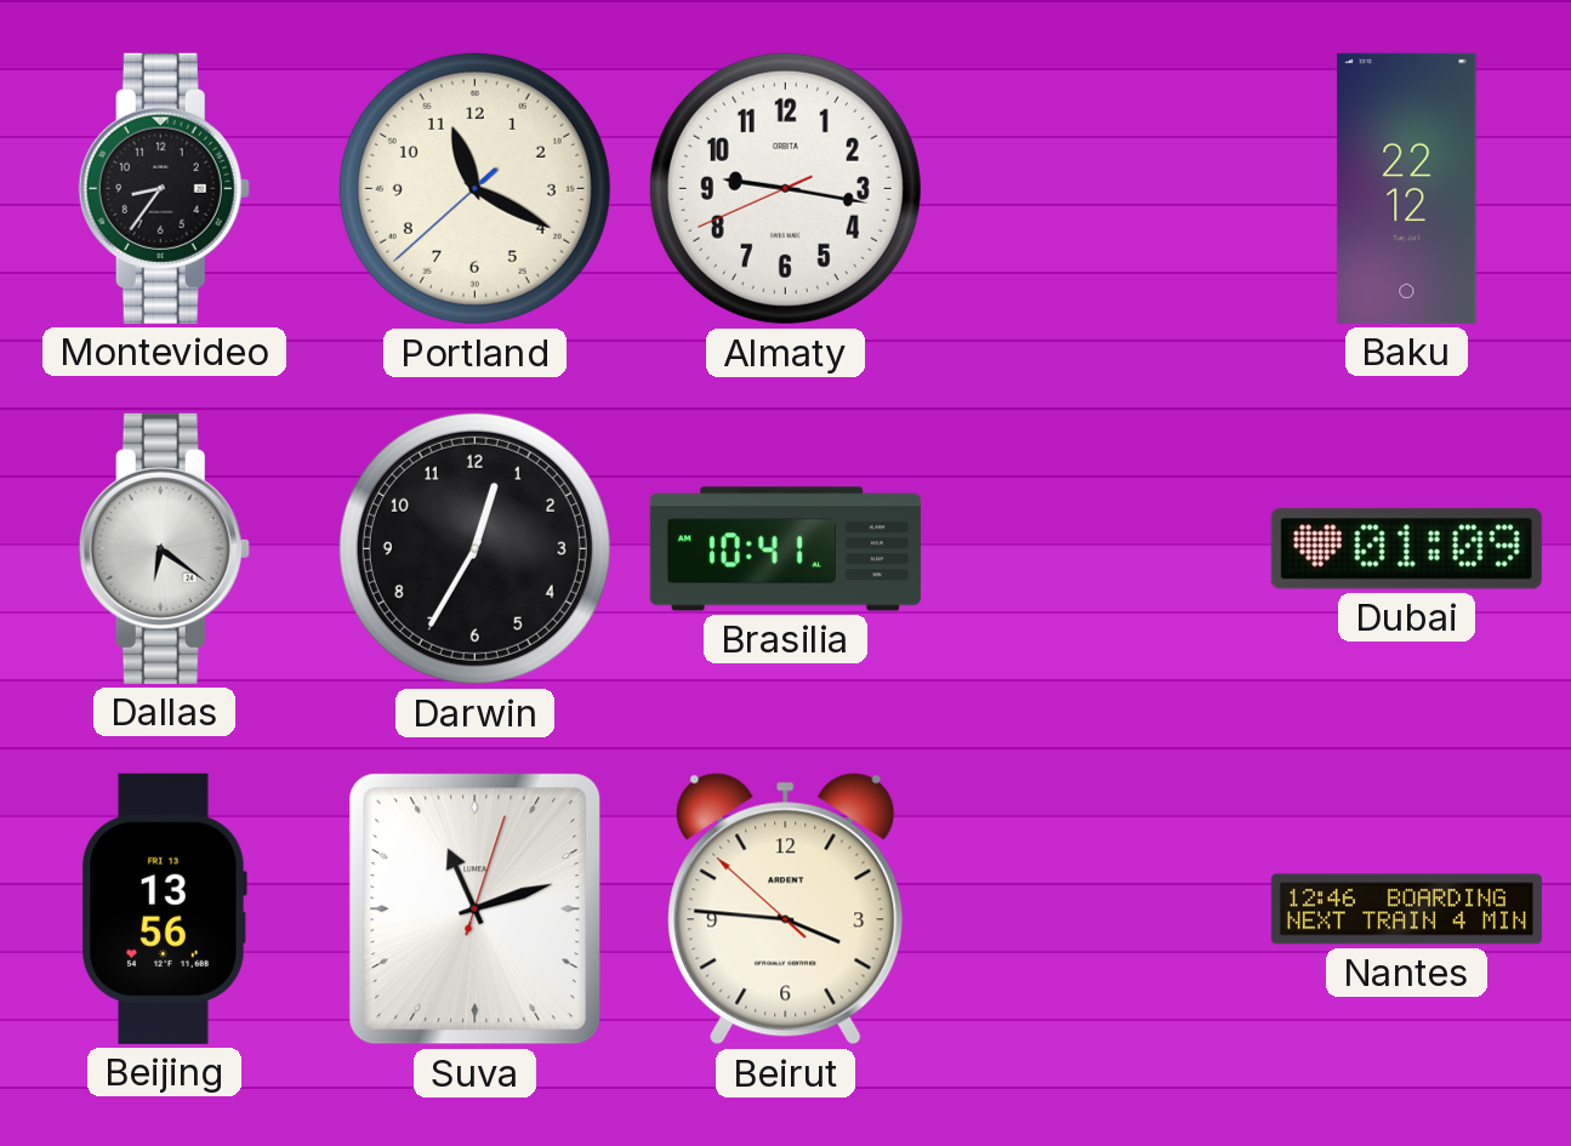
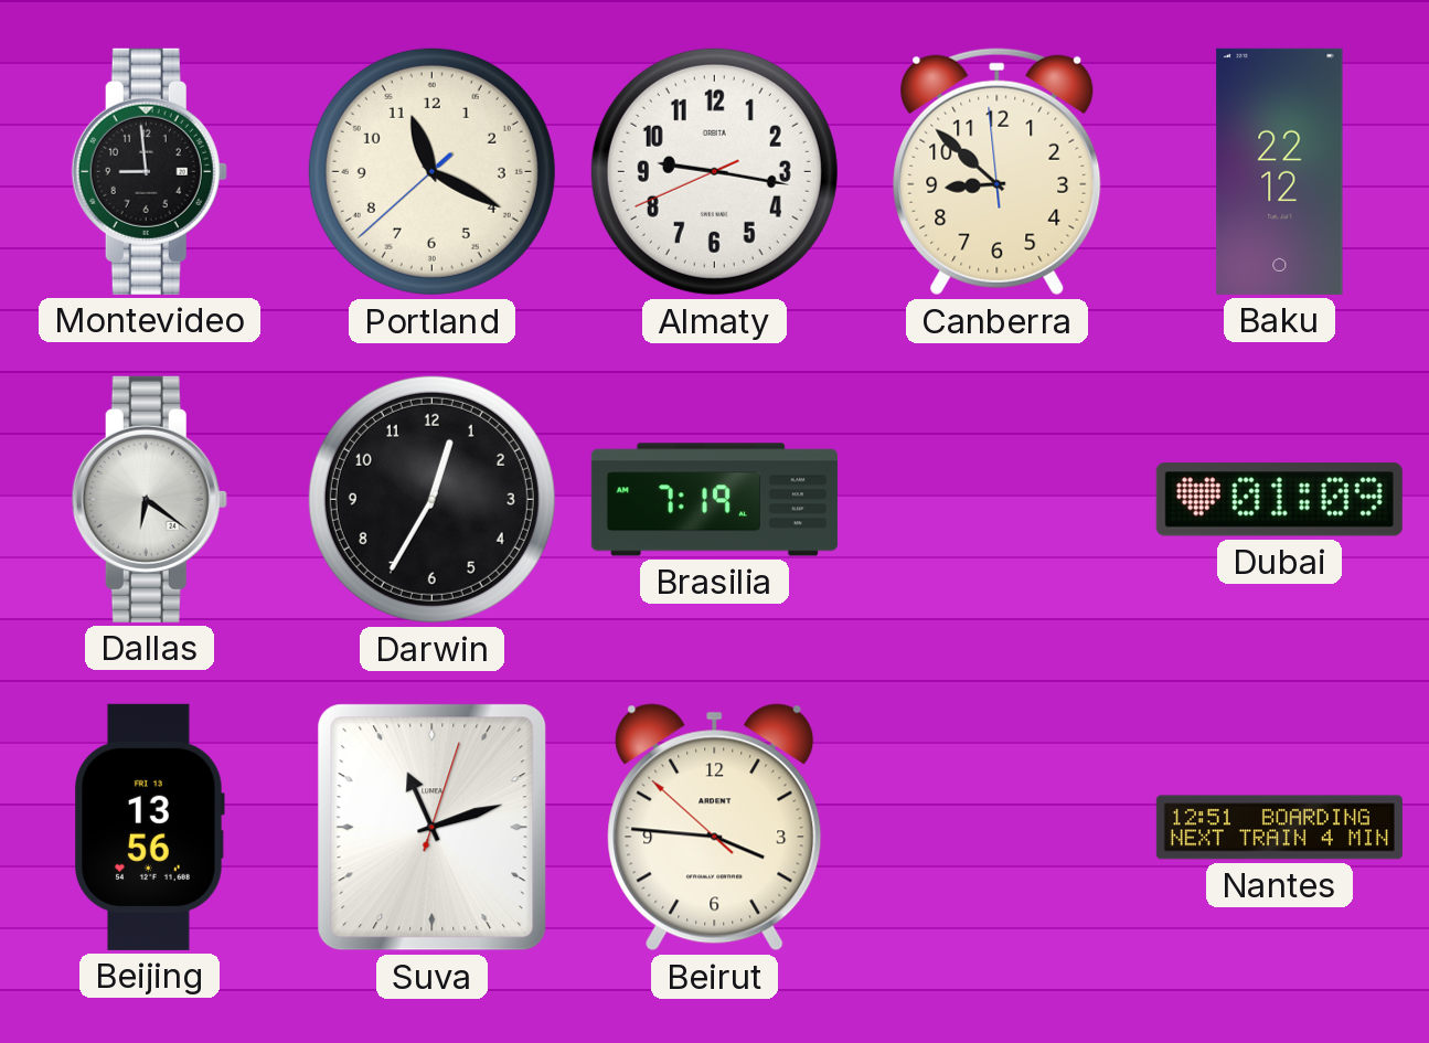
Montevideo: 8:36 -> 8:59 (149, 171)
Canberra: none -> 8:51 (998, 172)
Brasilia: 10:41 -> 7:19 (714, 500)
Nantes: 12:46 -> 12:51 (1279, 828)
